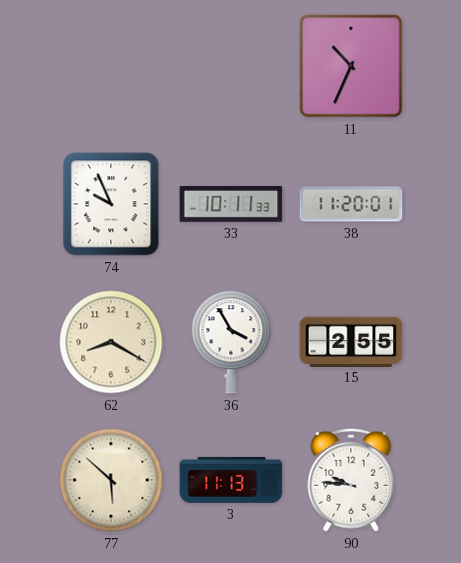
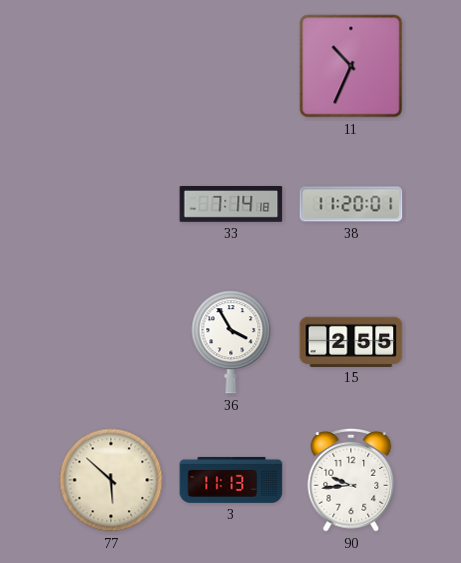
74: 9:56 -> none (111, 204)
33: 10:11 -> 7:14 (231, 205)
62: 8:20 -> none (111, 342)
90: 9:46 -> 9:44 (351, 480)
